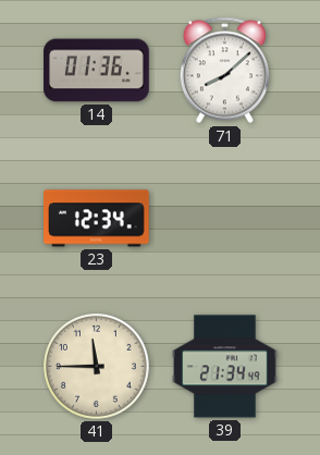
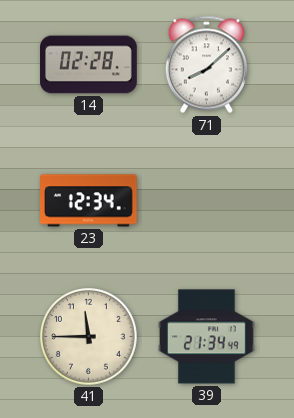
14: 01:36 -> 02:28 (89, 65)
